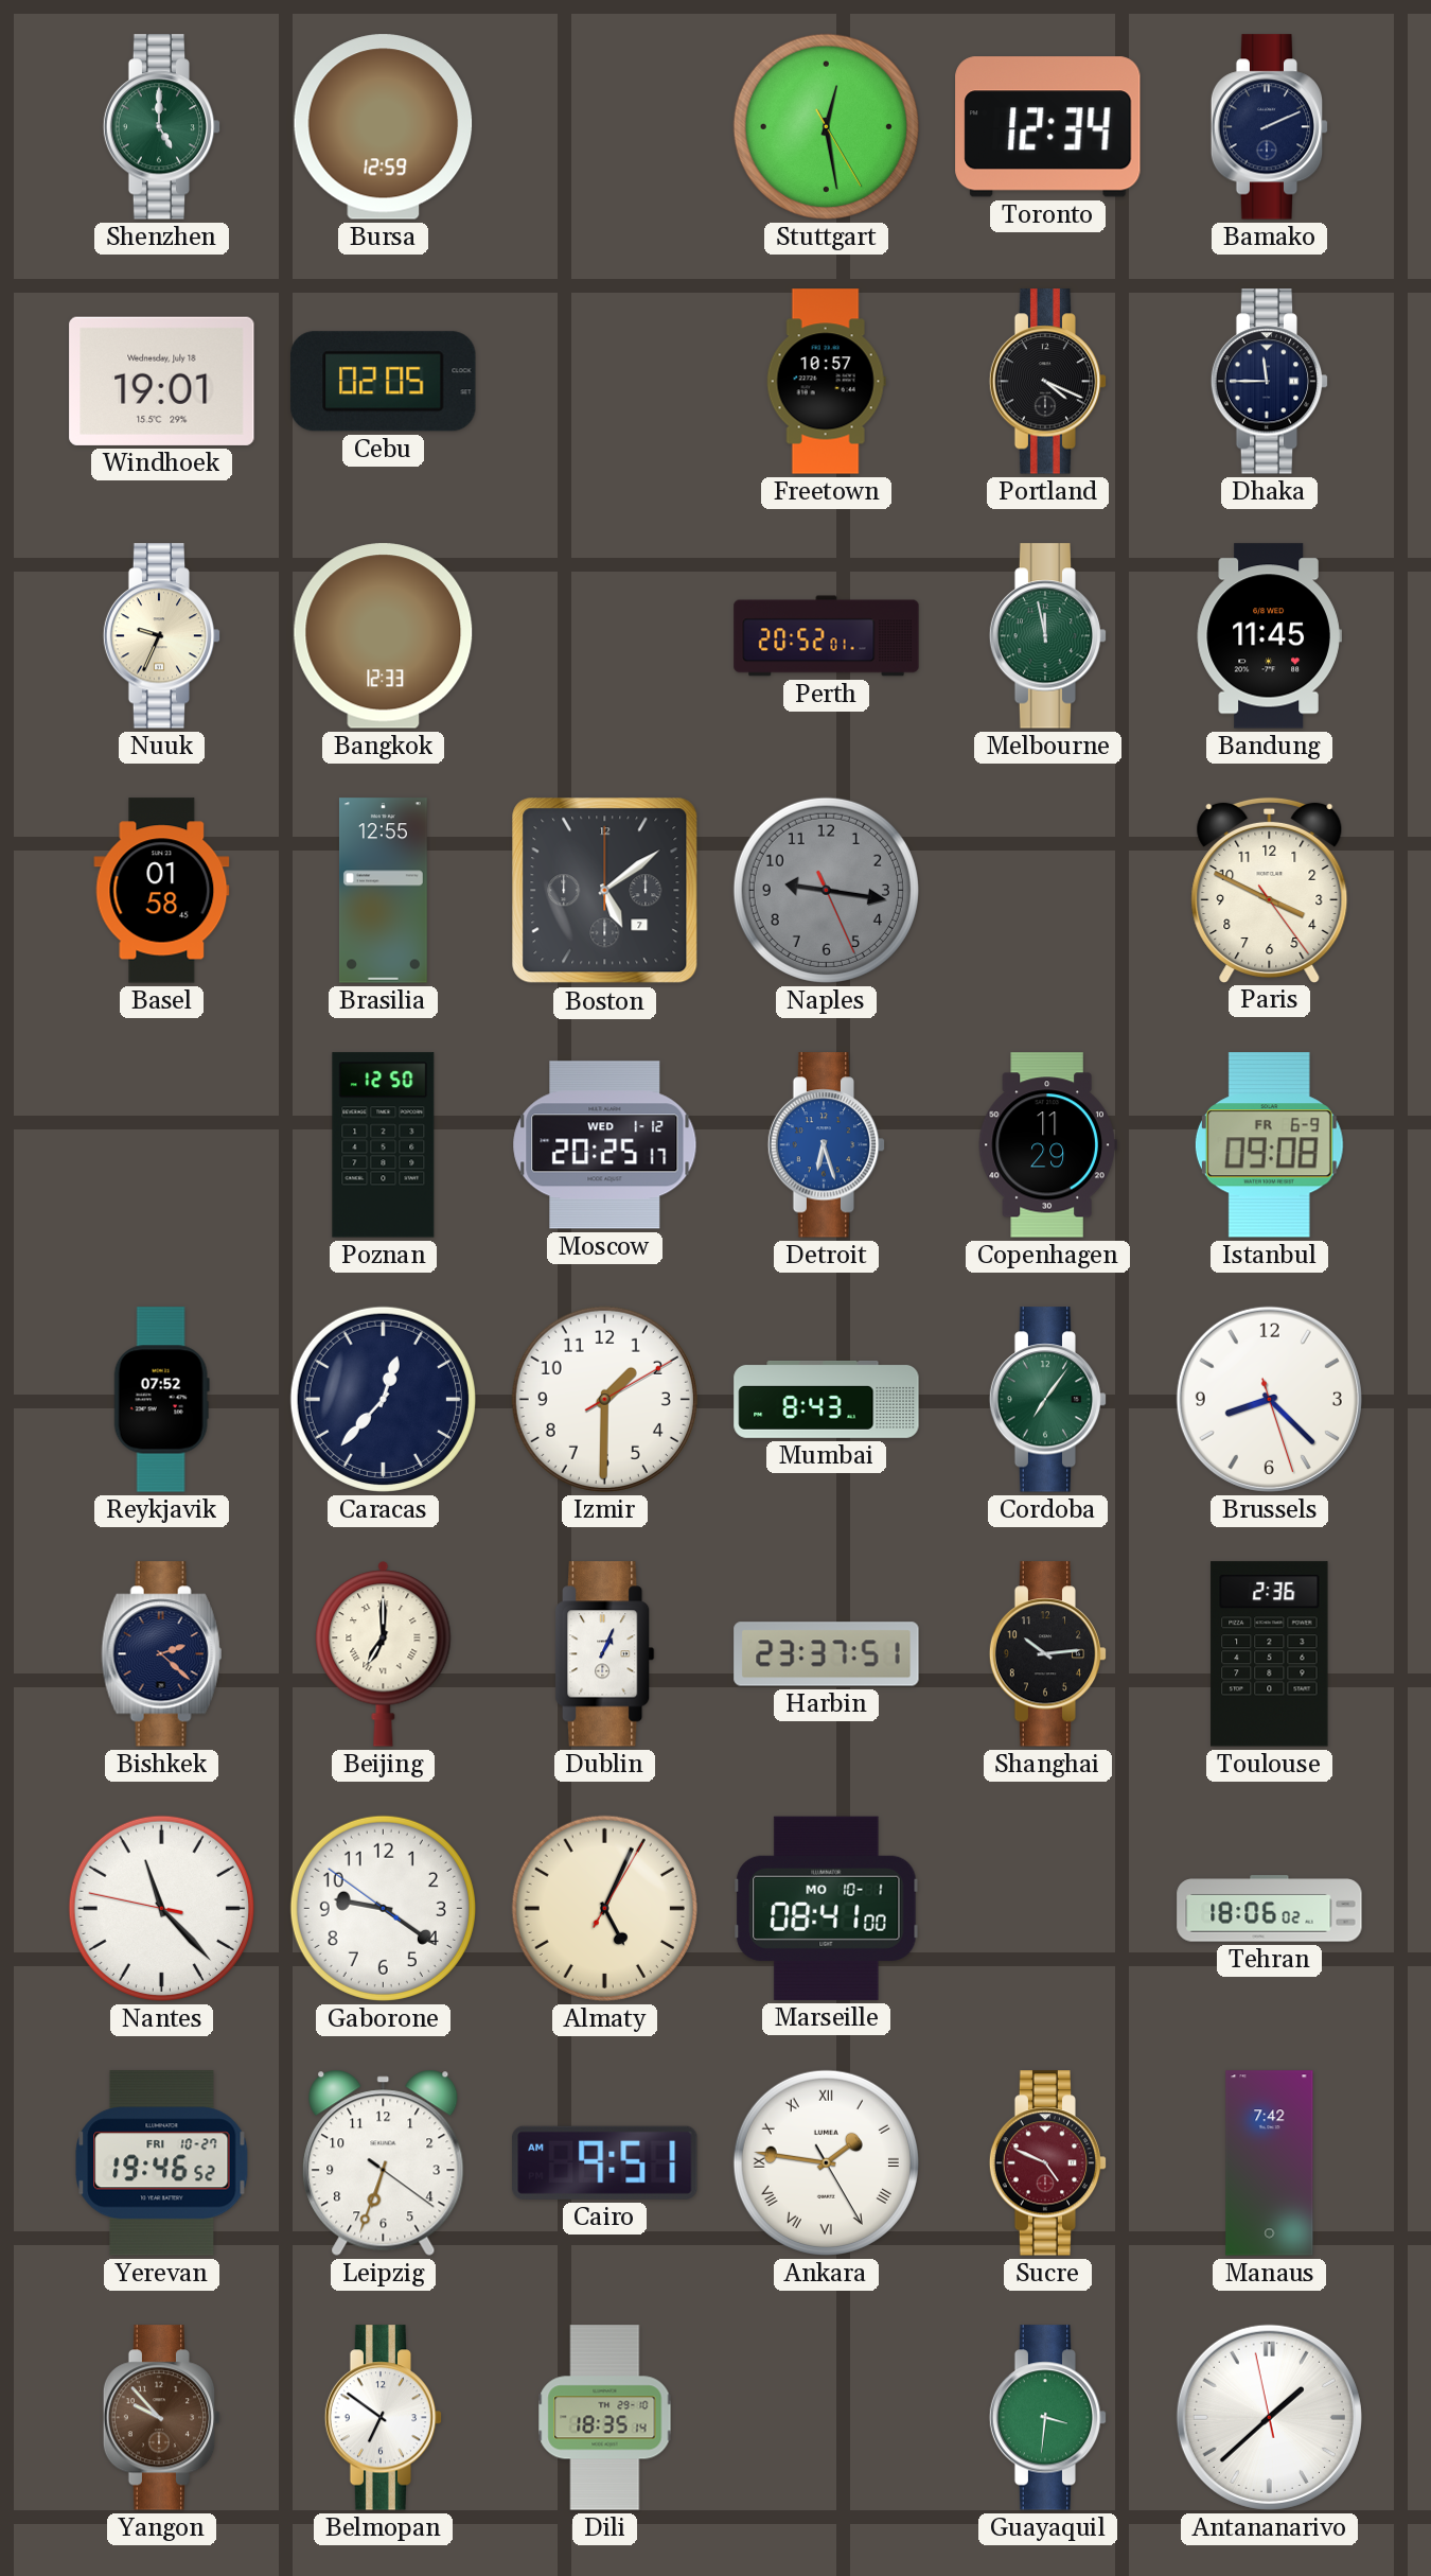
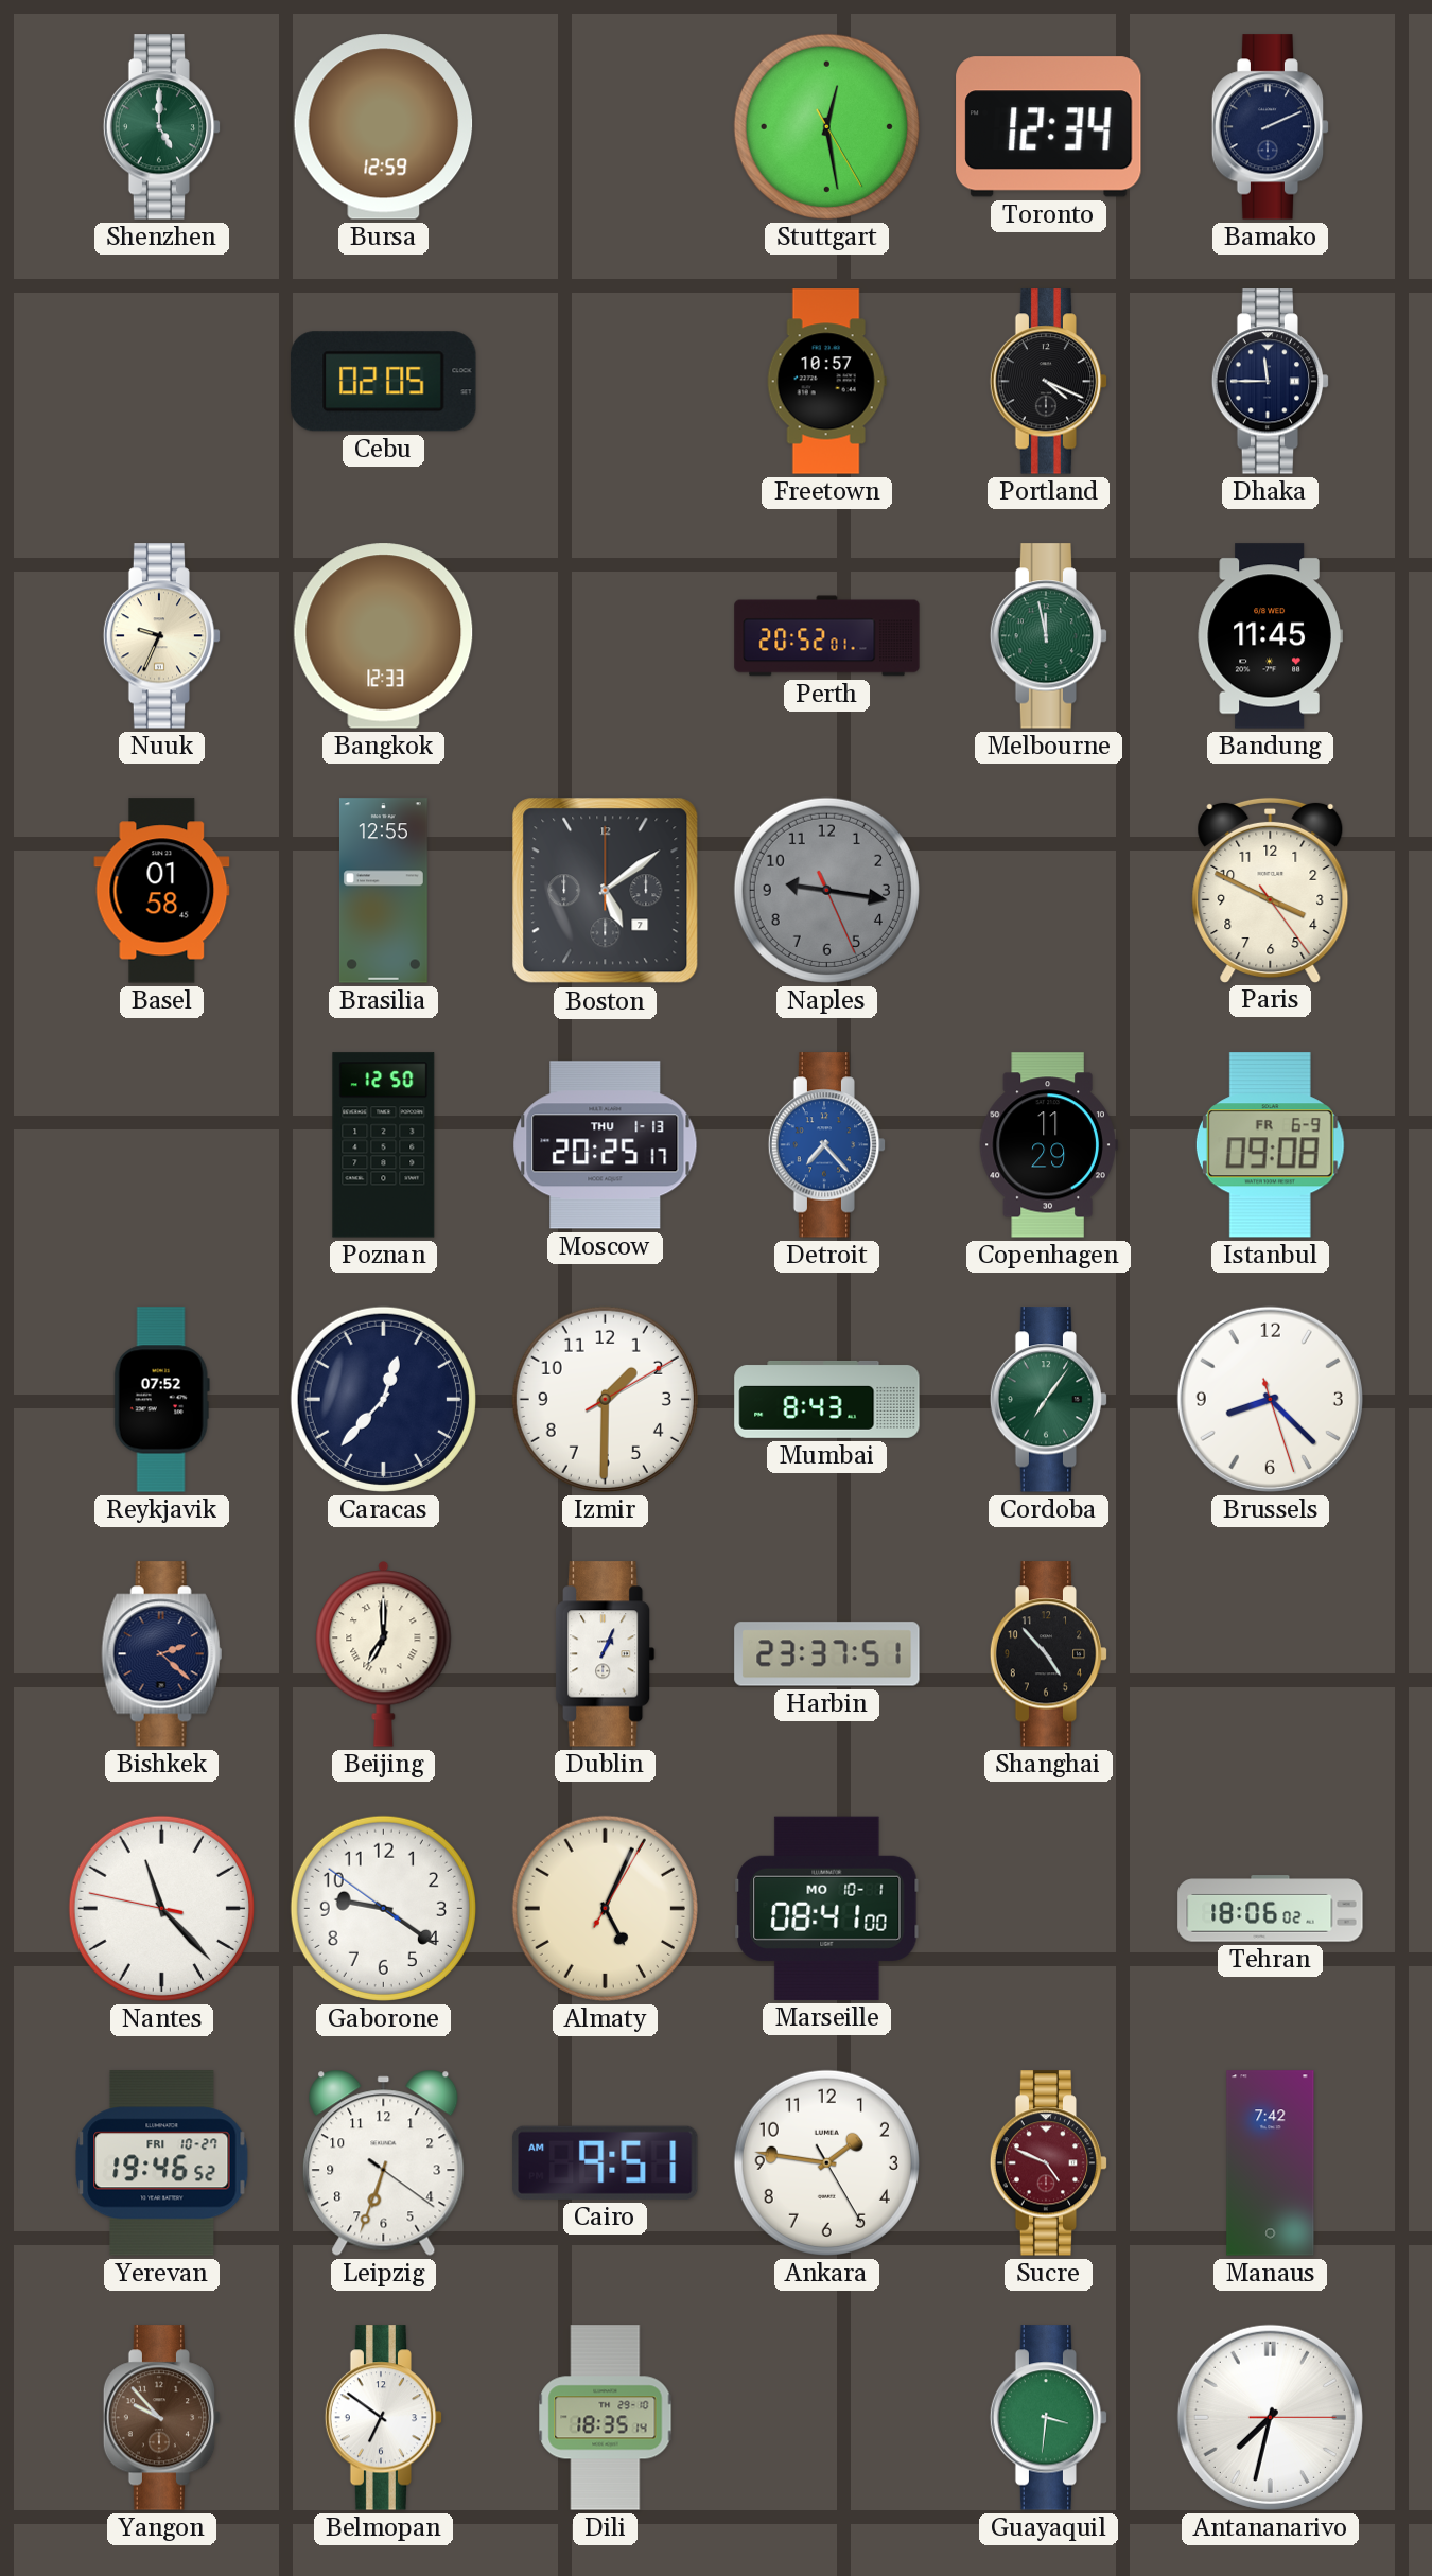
Windhoek: 19:01 -> none (162, 381)
Moscow date: WED 1-12 -> THU 1-13 (606, 1145)
Detroit: 6:27 -> 7:23 (827, 1145)
Shanghai: 10:14 -> 4:53 (1049, 1654)
Toulouse: 2:36 -> none (1270, 1654)
Ankara numerals: Roman -> Arabic (826, 2162)
Antananarivo: 1:37 -> 7:32 (1270, 2417)
